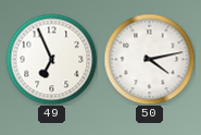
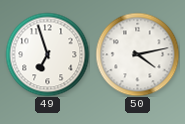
49: 6:56 -> 6:57 (47, 54)
